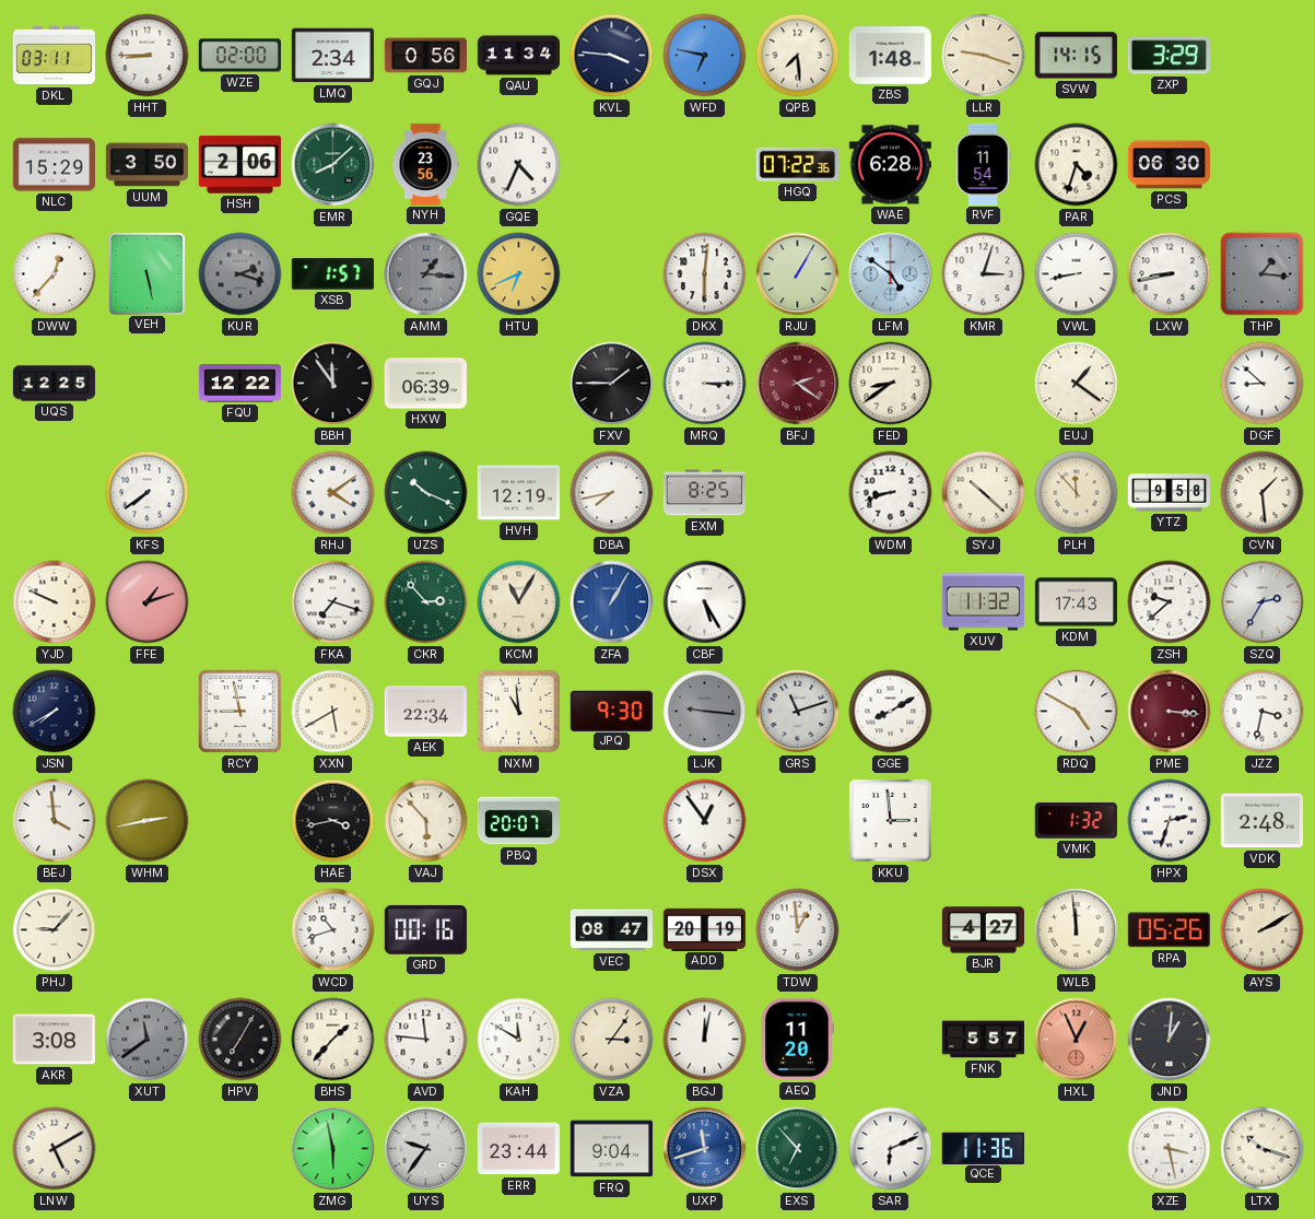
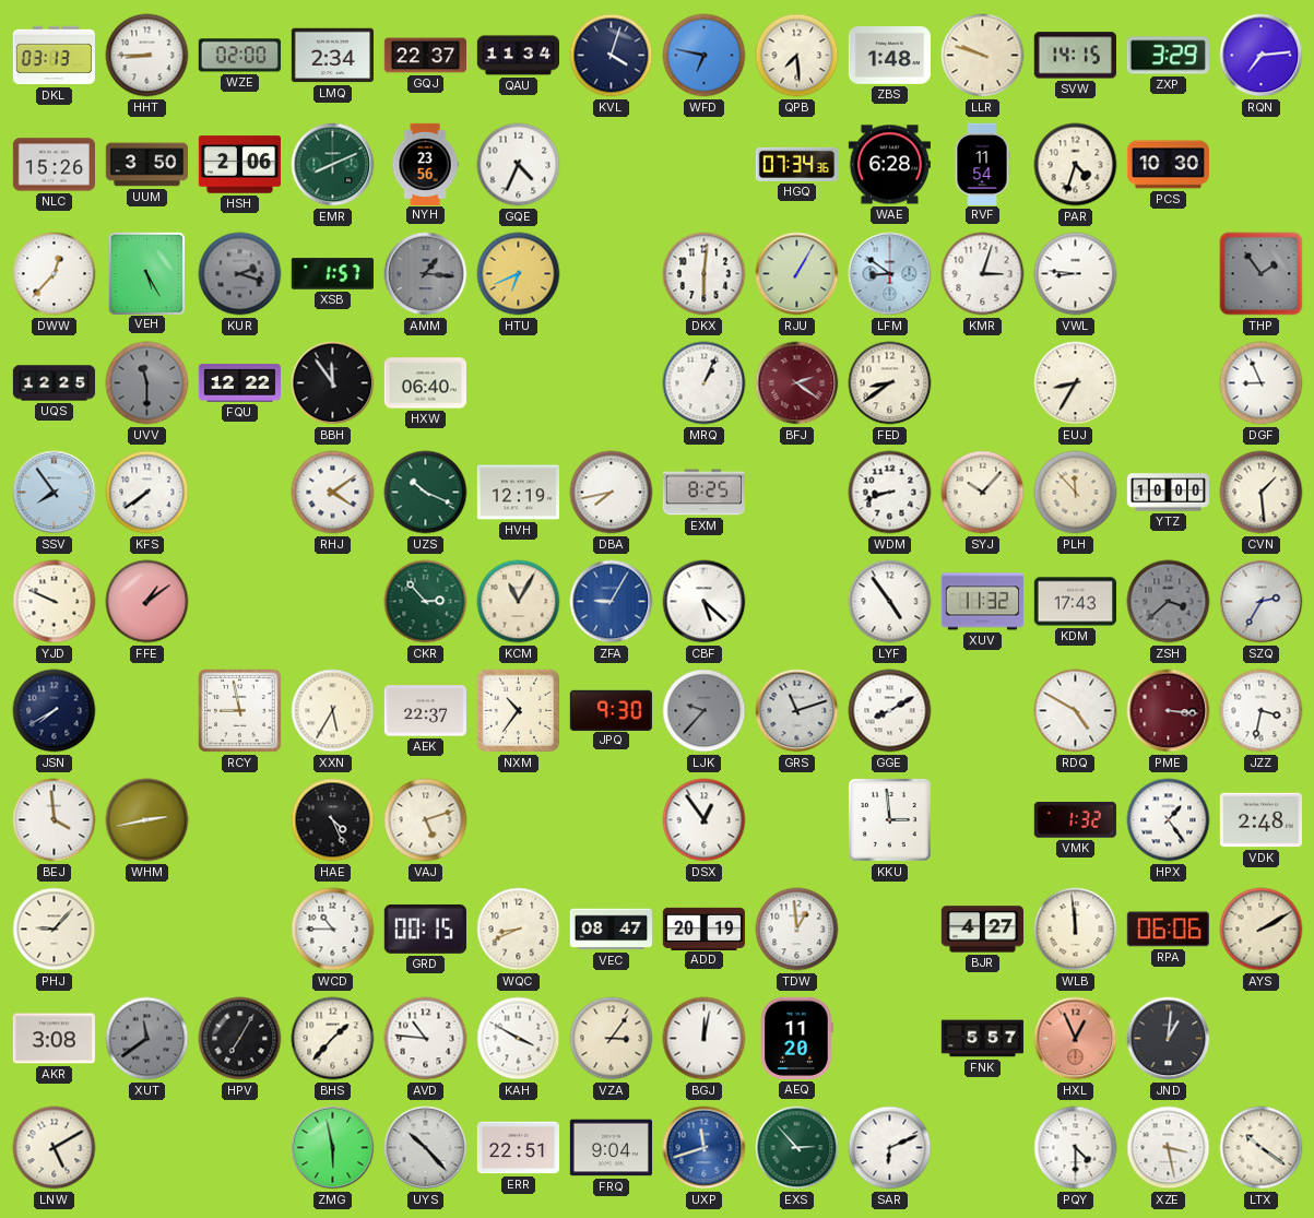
DKL: 03:11 -> 03:13 (54, 56)
GQJ: 0:56 -> 22:37 (425, 56)
KVL: 3:46 -> 4:03 (612, 56)
LLR: 9:18 -> 9:48 (983, 56)
RQN: none -> 7:14 (1262, 56)
NLC: 15:29 -> 15:26 (54, 165)
EMR: 8:08 -> 8:11 (333, 165)
HGQ: 07:22 -> 07:34 (796, 164)
PCS: 06:30 -> 10:30 (1168, 165)
VEH: 5:28 -> 5:25 (146, 273)
LFM: 4:51 -> 8:51 (890, 274)
VWL: 8:43 -> 8:46 (1076, 274)
LXW: 8:43 -> none (1170, 274)
THP: 1:16 -> 1:54 (1262, 274)
UVV: none -> 11:30 (147, 383)
HXW: 06:39 -> 06:40 (425, 383)
FXV: 1:45 -> none (612, 384)
MRQ: 3:15 -> 1:04 (705, 383)
EUJ: 1:21 -> 8:35 (1076, 383)
DGF: 8:52 -> 8:56 (1262, 383)
SSV: none -> 7:54 (55, 493)
SYJ: 10:22 -> 10:07 (983, 493)
YTZ: 9:58 -> 10:00 (1168, 493)
FFE: 1:12 -> 1:09 (147, 602)
FKA: 7:18 -> none (333, 602)
ZFA: 1:05 -> 9:05 (612, 602)
CBF: 5:25 -> 5:22 (705, 602)
LYF: none -> 4:54 (890, 602)
ZSH: 9:38 -> 3:38 (1169, 602)
ZSH dial: white -> grey (1169, 602)
XXN: 5:40 -> 5:35 (333, 711)
AEK: 22:34 -> 22:37 (425, 711)
NXM: 10:59 -> 10:36 (518, 710)
LJK: 9:16 -> 9:37 (705, 711)
HAE: 3:43 -> 4:26 (333, 820)
VAJ: 5:53 -> 5:12 (426, 820)
PBQ: 20:07 -> none (518, 821)
HPX: 2:33 -> 1:24 (1169, 820)
WCD: 10:42 -> 10:45 (333, 930)
GRD: 00:16 -> 00:15 (425, 929)
WQC: none -> 8:41 (519, 930)
RPA: 05:26 -> 06:06 (1168, 930)
AVD: 11:46 -> 10:46 (426, 1039)
KAH: 11:50 -> 3:50 (519, 1039)
UYS: 9:36 -> 10:23 (426, 1148)
ERR: 23:44 -> 22:51 (518, 1148)
EXS: 6:53 -> 2:53 (797, 1148)
QCE: 11:36 -> none (983, 1148)
PQY: none -> 4:30 (1076, 1148)
LTX: 10:18 -> 10:21 (1262, 1148)
